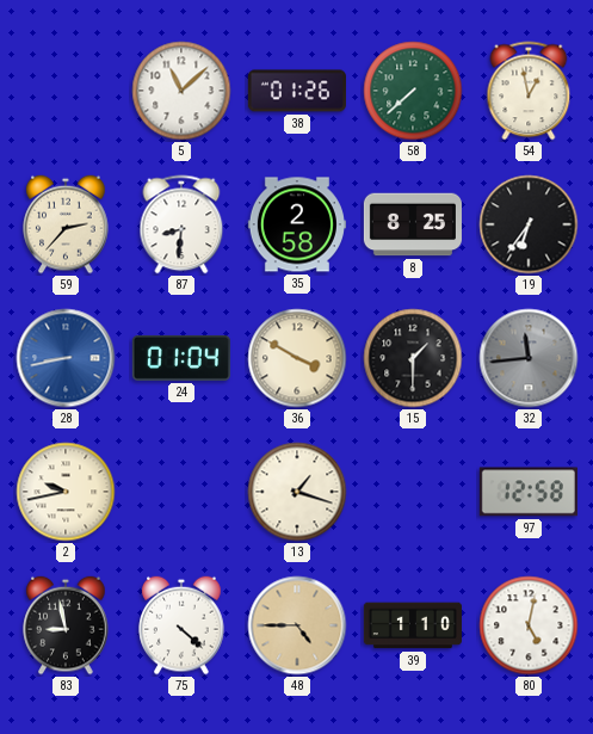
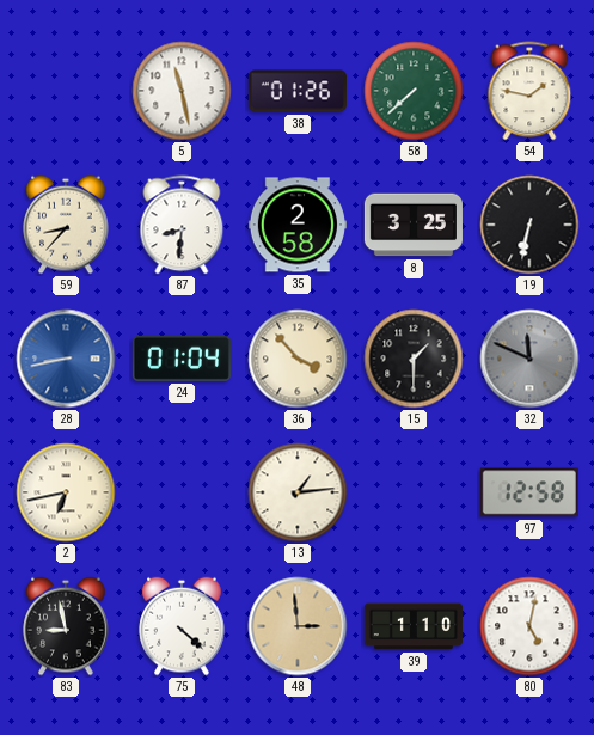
5: 11:08 -> 11:28 (182, 91)
54: 12:58 -> 1:47 (529, 91)
59: 2:37 -> 8:37 (66, 225)
8: 8:25 -> 3:25 (414, 225)
19: 6:36 -> 6:32 (529, 225)
36: 3:50 -> 3:53 (298, 359)
32: 11:44 -> 11:49 (529, 359)
2: 9:43 -> 6:43 (66, 492)
13: 1:18 -> 1:14 (298, 492)
48: 4:45 -> 2:59 (298, 626)
